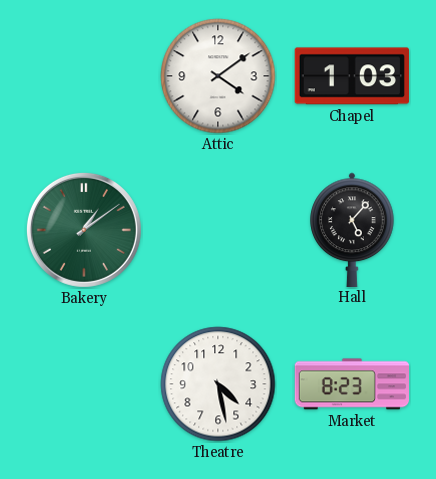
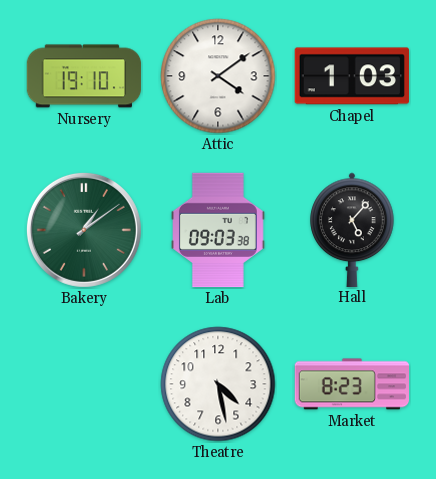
Nursery: none -> 19:10 (84, 76)
Lab: none -> 09:03 (219, 230)
